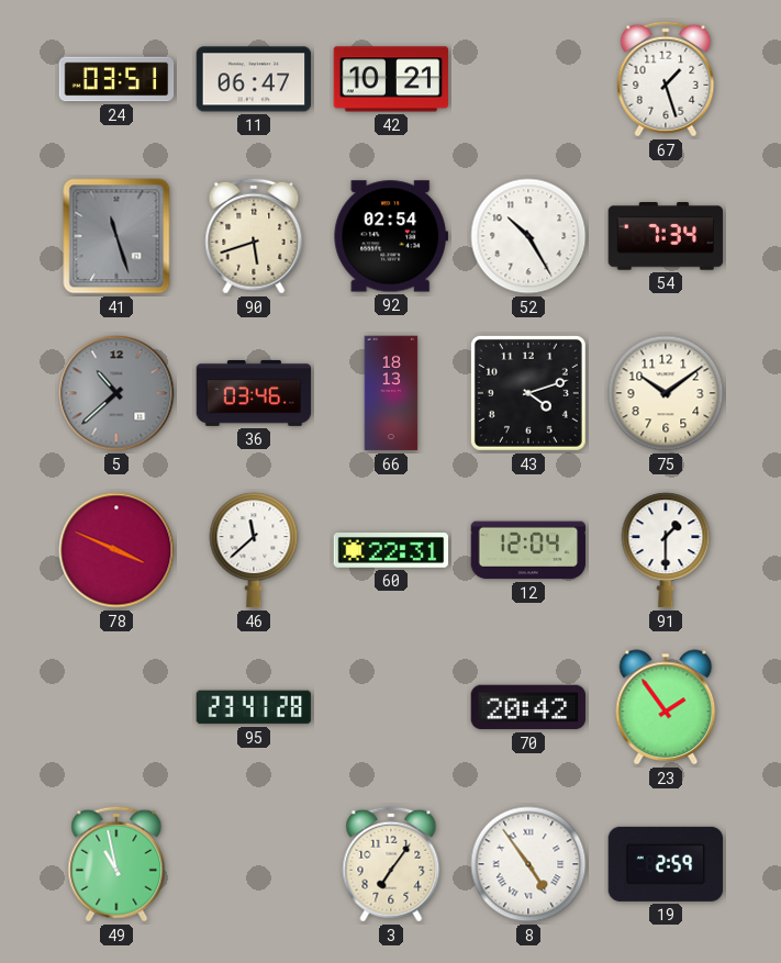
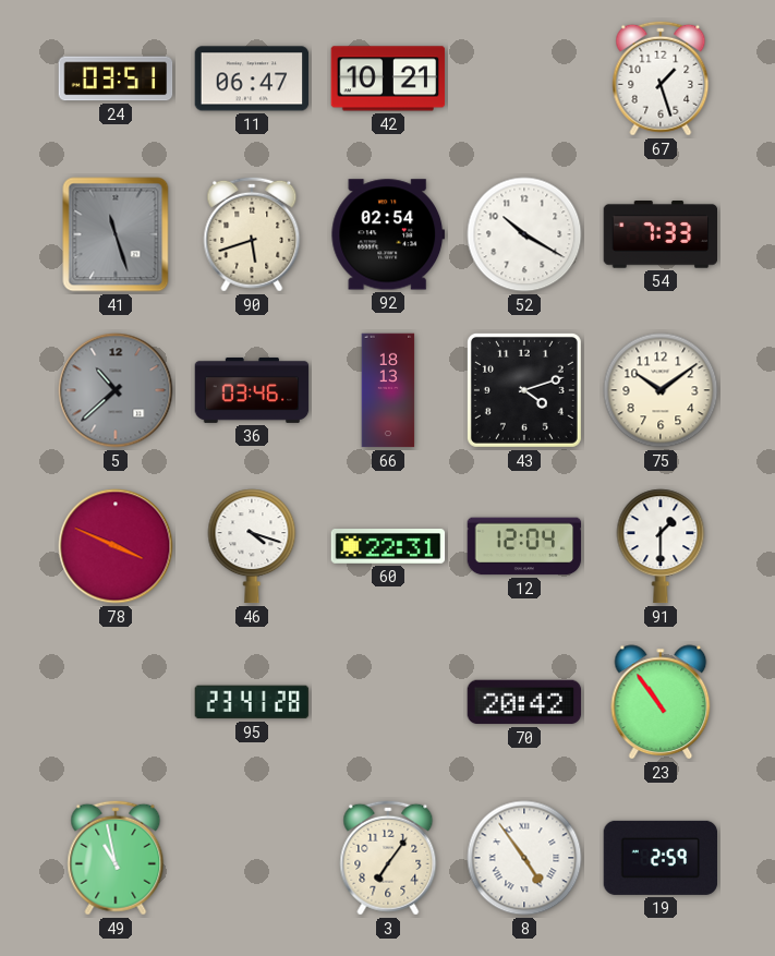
52: 10:25 -> 10:20 (524, 234)
54: 7:34 -> 7:33 (661, 234)
46: 11:38 -> 4:18 (252, 546)
23: 1:54 -> 10:54 (661, 702)
